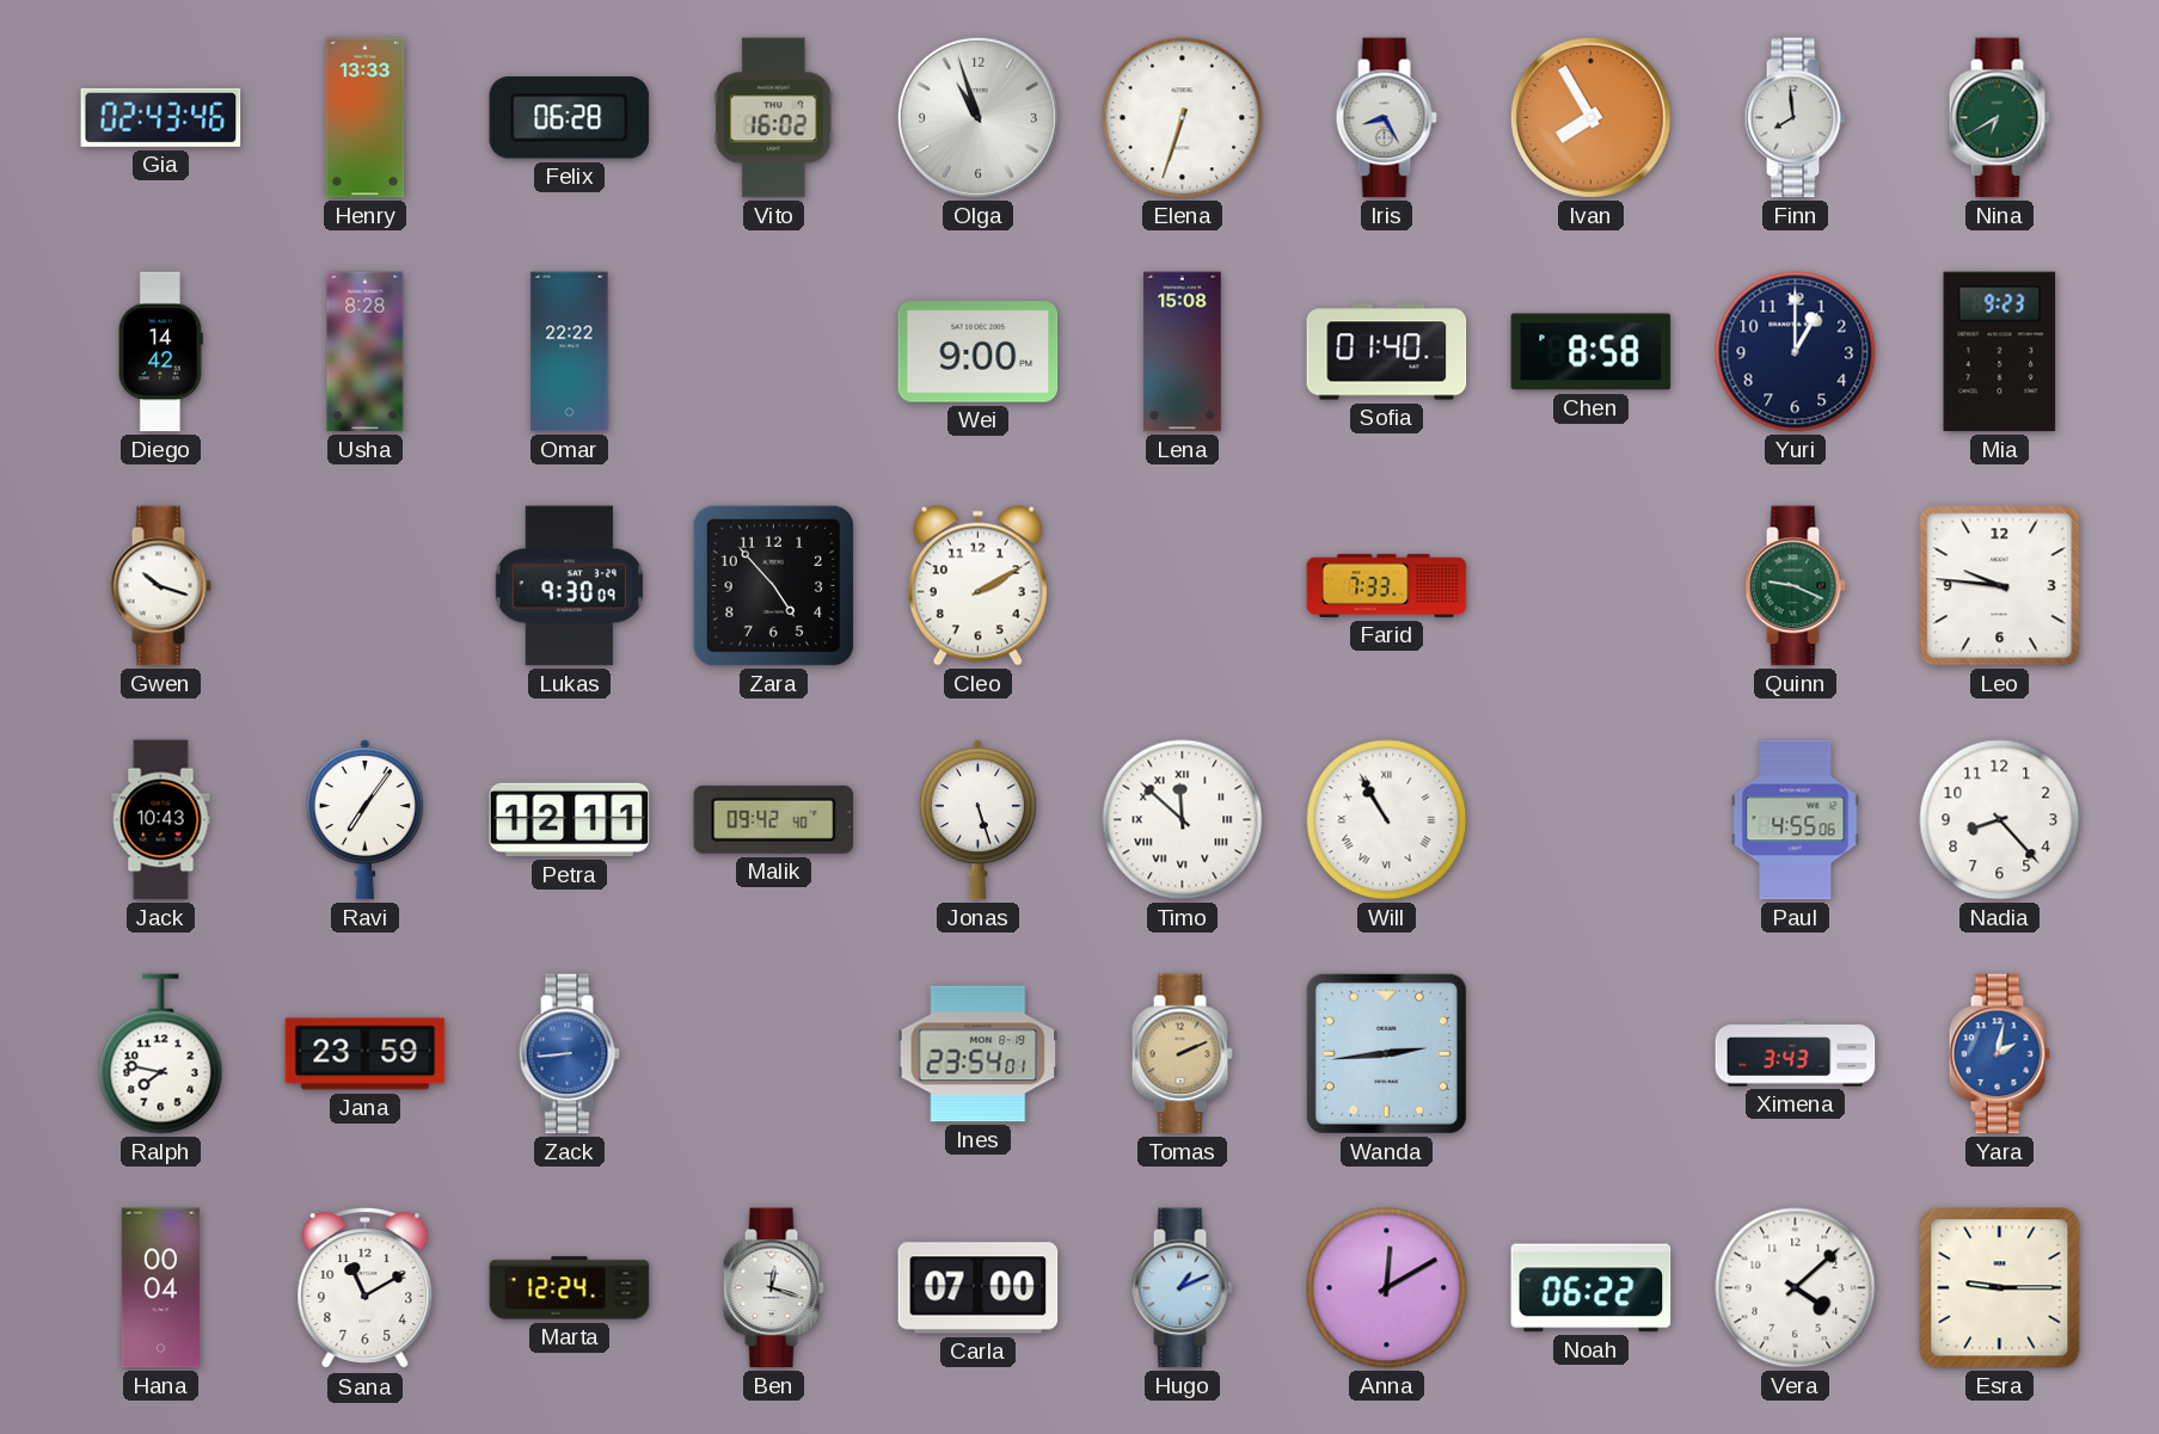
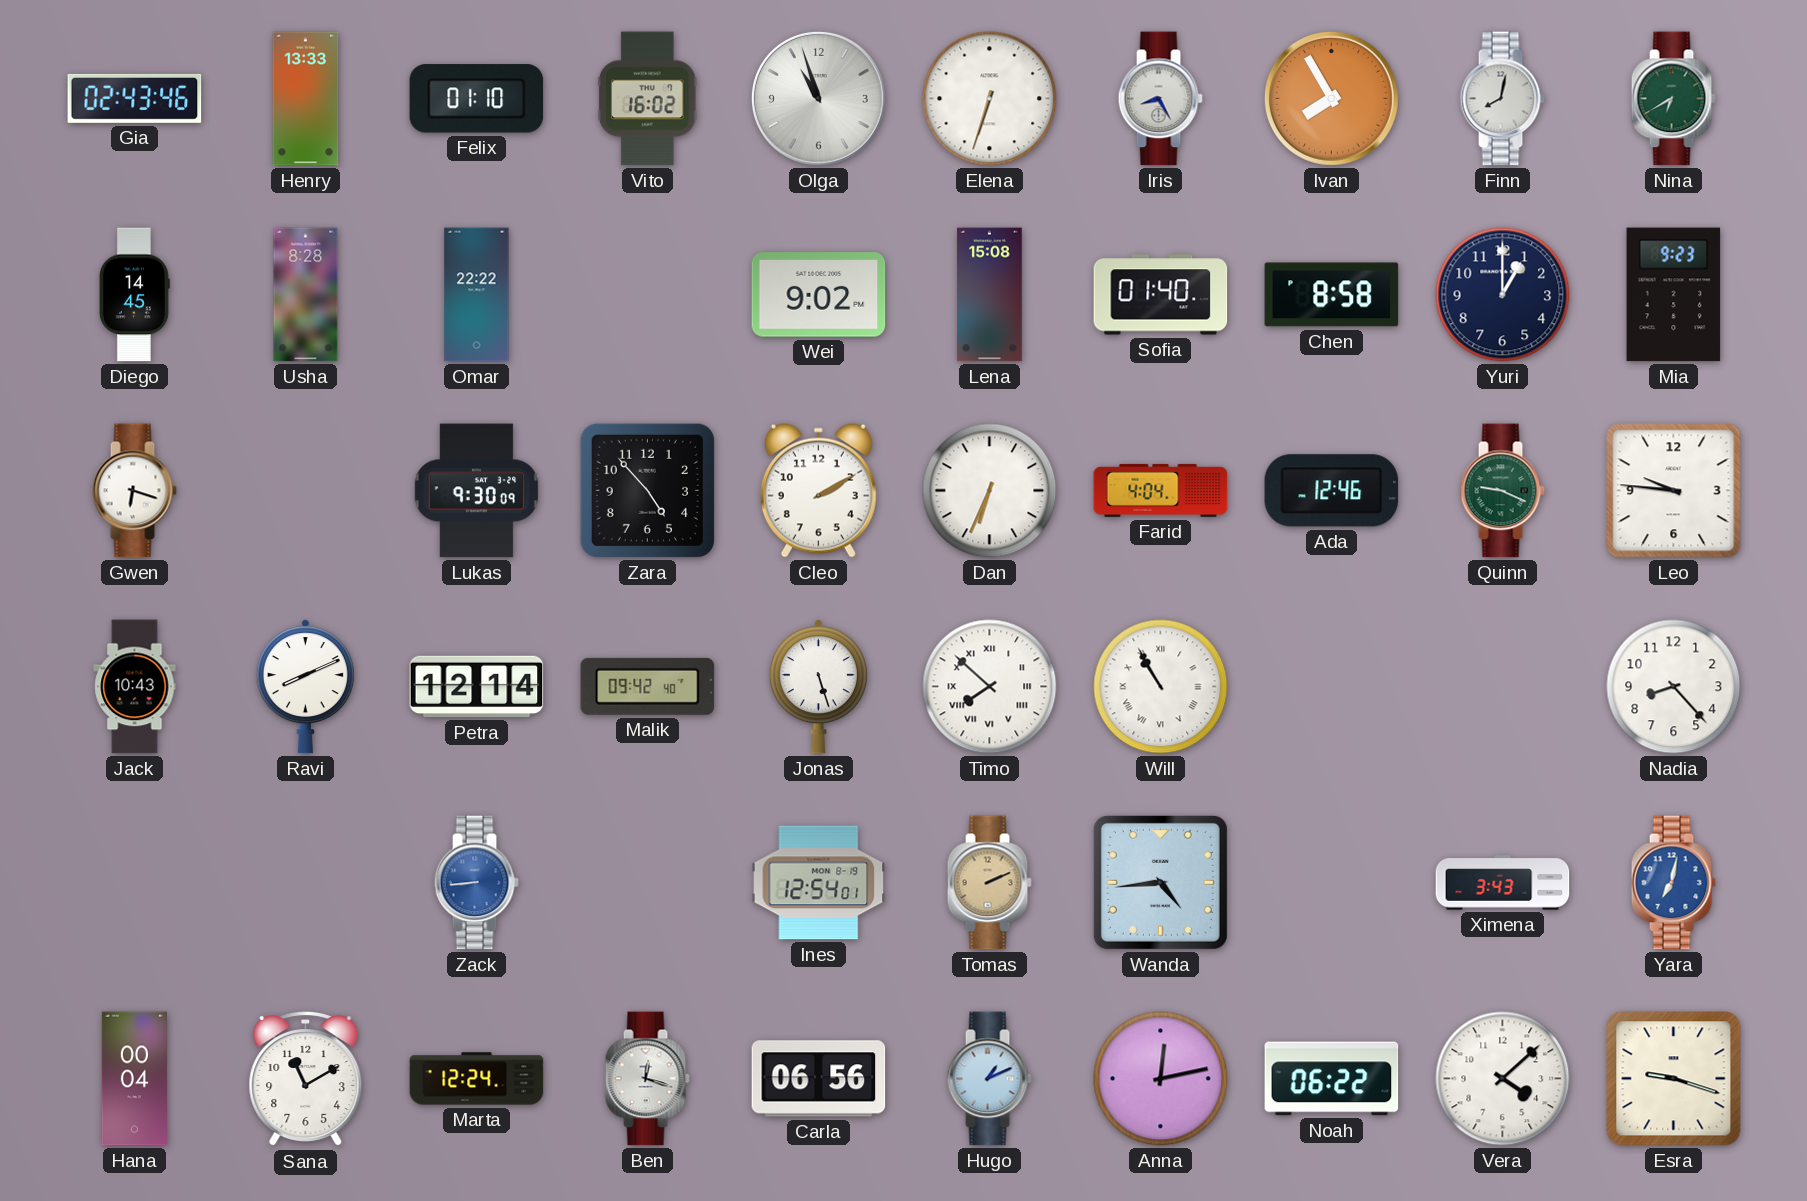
Felix: 06:28 -> 01:10 (477, 99)
Finn: 7:59 -> 8:02 (1502, 99)
Diego: 14:42 -> 14:45 (134, 295)
Wei: 9:00 -> 9:02 (819, 295)
Gwen: 10:18 -> 6:18 (134, 491)
Dan: none -> 6:34 (990, 491)
Farid: 7:33 -> 4:04 (1161, 490)
Ada: none -> 12:46 (1332, 491)
Ravi: 7:06 -> 8:11 (305, 687)
Petra: 12:11 -> 12:14 (477, 687)
Timo: 11:52 -> 7:52 (990, 687)
Paul: 4:55 -> none (1796, 820)
Ralph: 7:47 -> none (161, 1054)
Jana: 23:59 -> none (366, 1054)
Ines: 23:54 -> 12:54 (819, 883)
Wanda: 2:44 -> 4:44 (1160, 882)
Yara: 2:02 -> 7:02 (1673, 883)
Carla: 07:00 -> 06:56 (819, 1079)
Anna: 12:10 -> 12:13 (1161, 1079)
Esra: 9:15 -> 9:18 (1674, 1079)
